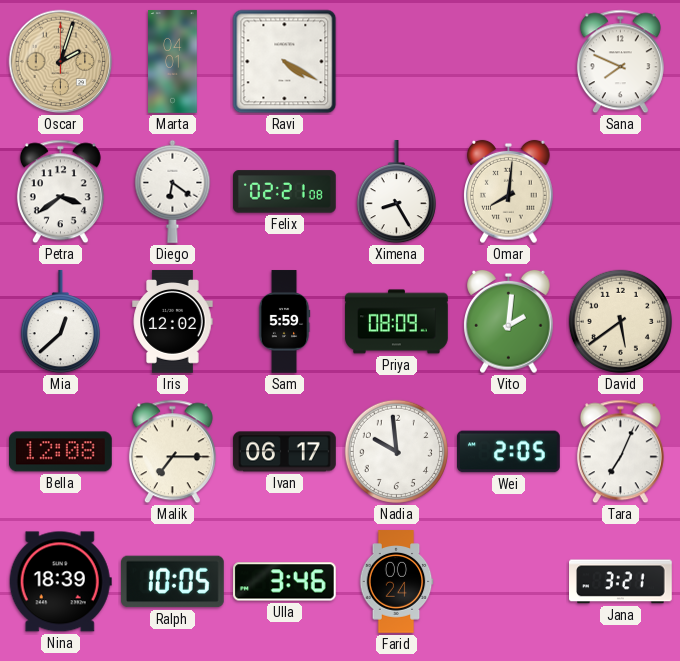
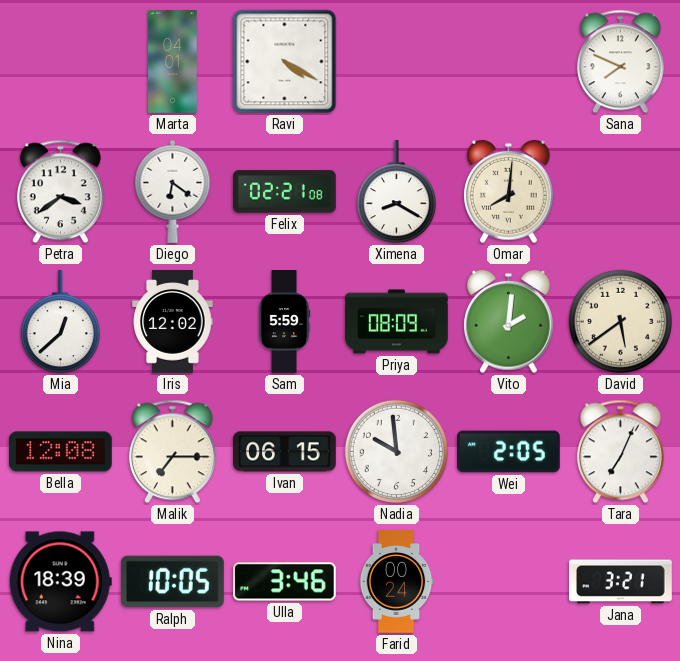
Oscar: 2:03 -> none (61, 62)
Ximena: 8:25 -> 8:20 (396, 193)
Ivan: 06:17 -> 06:15 (285, 452)
